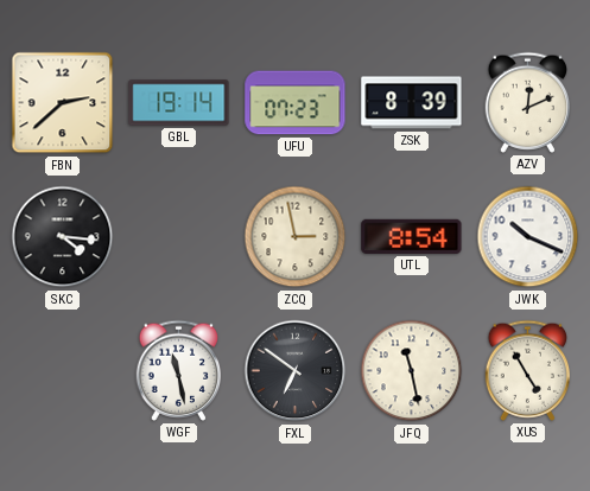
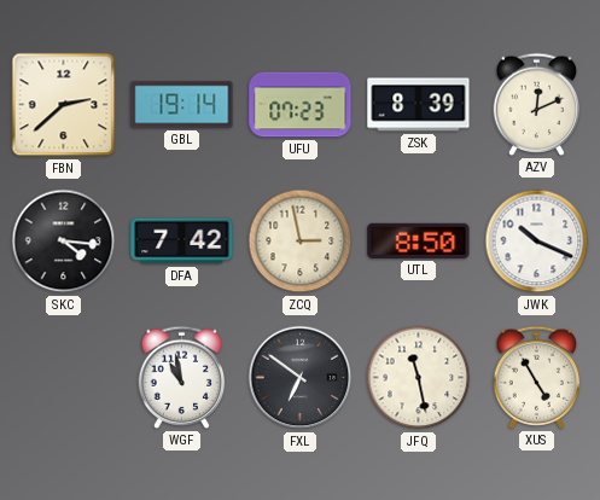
DFA: none -> 7:42 (182, 242)
UTL: 8:54 -> 8:50 (419, 240)
WGF: 11:28 -> 10:58 (182, 377)
